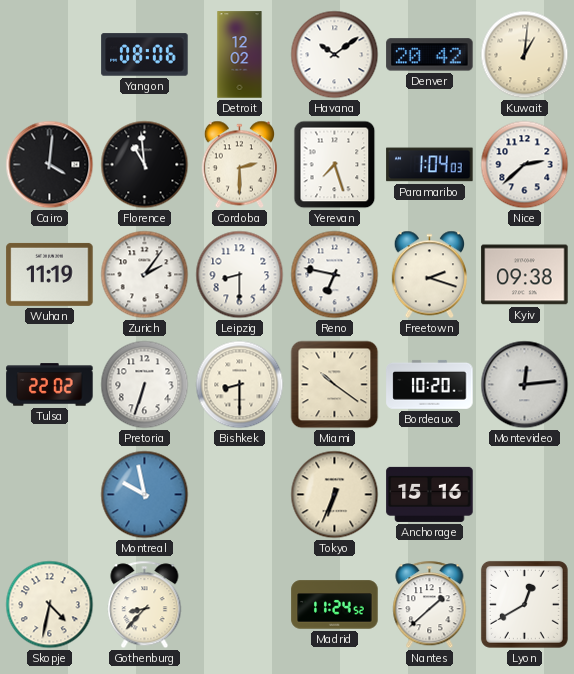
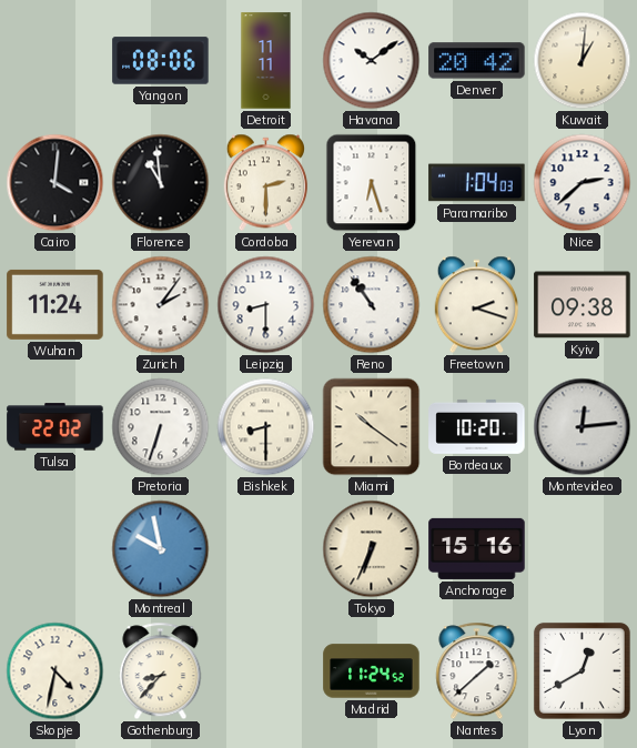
Detroit: 12:02 -> 11:11 (266, 61)
Yerevan: 7:27 -> 6:27 (372, 183)
Wuhan: 11:19 -> 11:24 (55, 304)
Reno: 6:47 -> 10:54 (372, 305)
